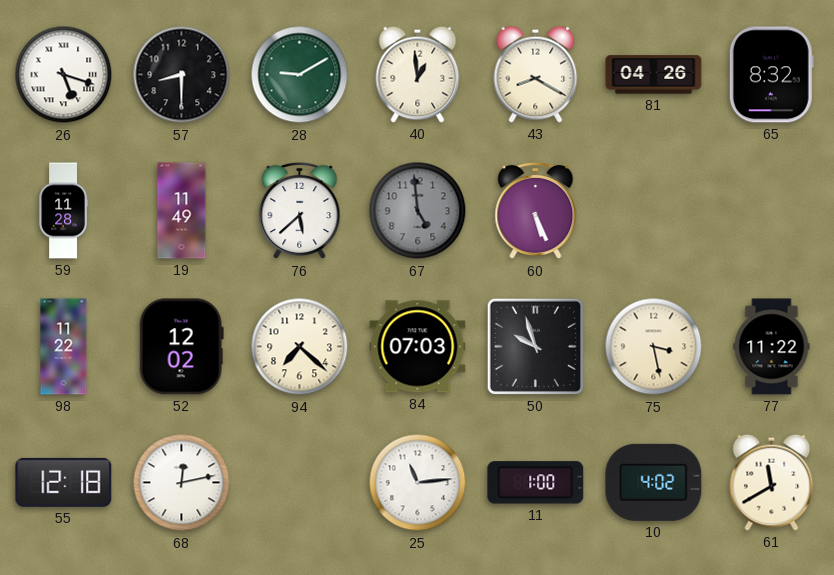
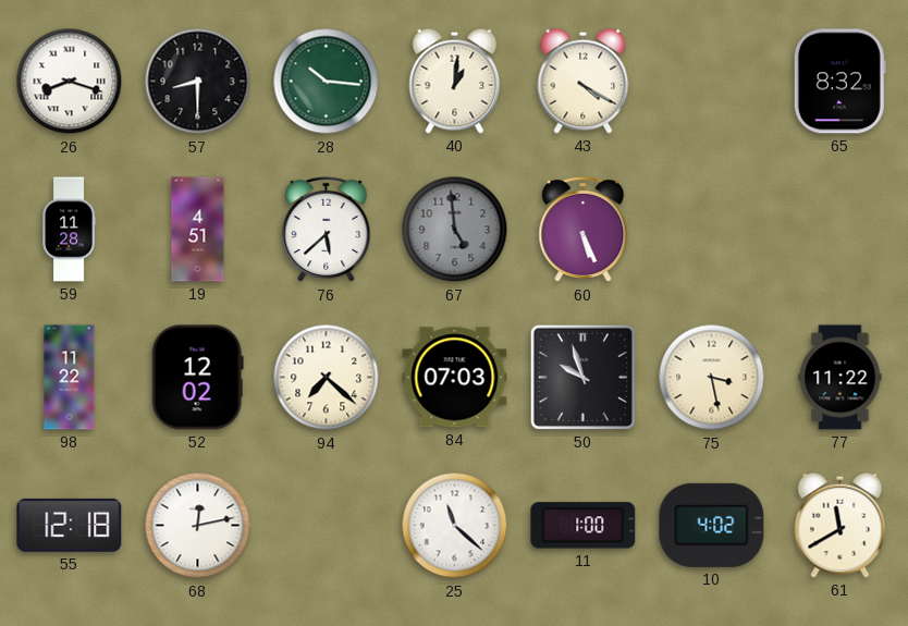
26: 5:18 -> 8:18 (70, 82)
28: 9:10 -> 10:16 (327, 82)
40: 12:59 -> 1:01 (455, 81)
43: 8:20 -> 4:20 (584, 81)
81: 04:26 -> none (654, 75)
19: 11:49 -> 4:51 (198, 230)
25: 11:14 -> 11:22 (455, 526)
